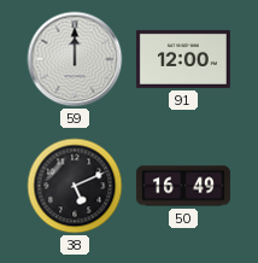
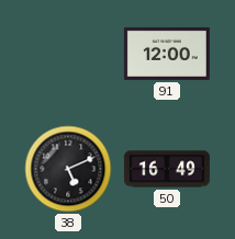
59: 12:00 -> none (75, 59)
